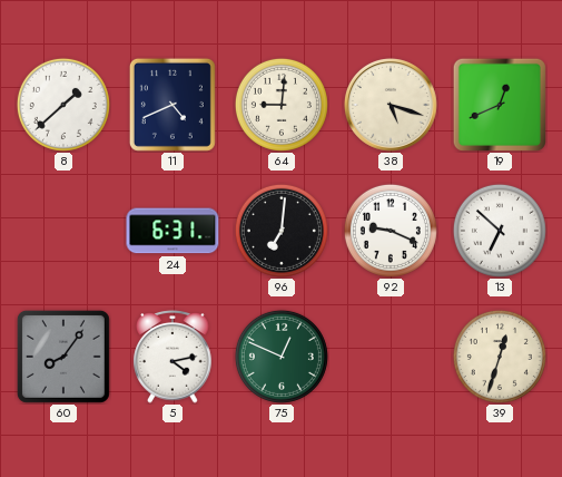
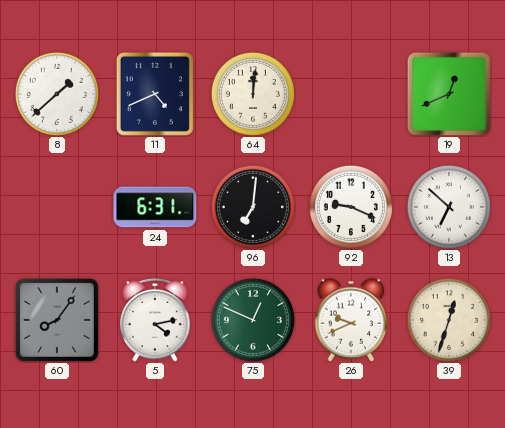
64: 9:01 -> 12:01 (253, 94)
38: 5:18 -> none (391, 105)
26: none -> 9:41 (351, 320)
